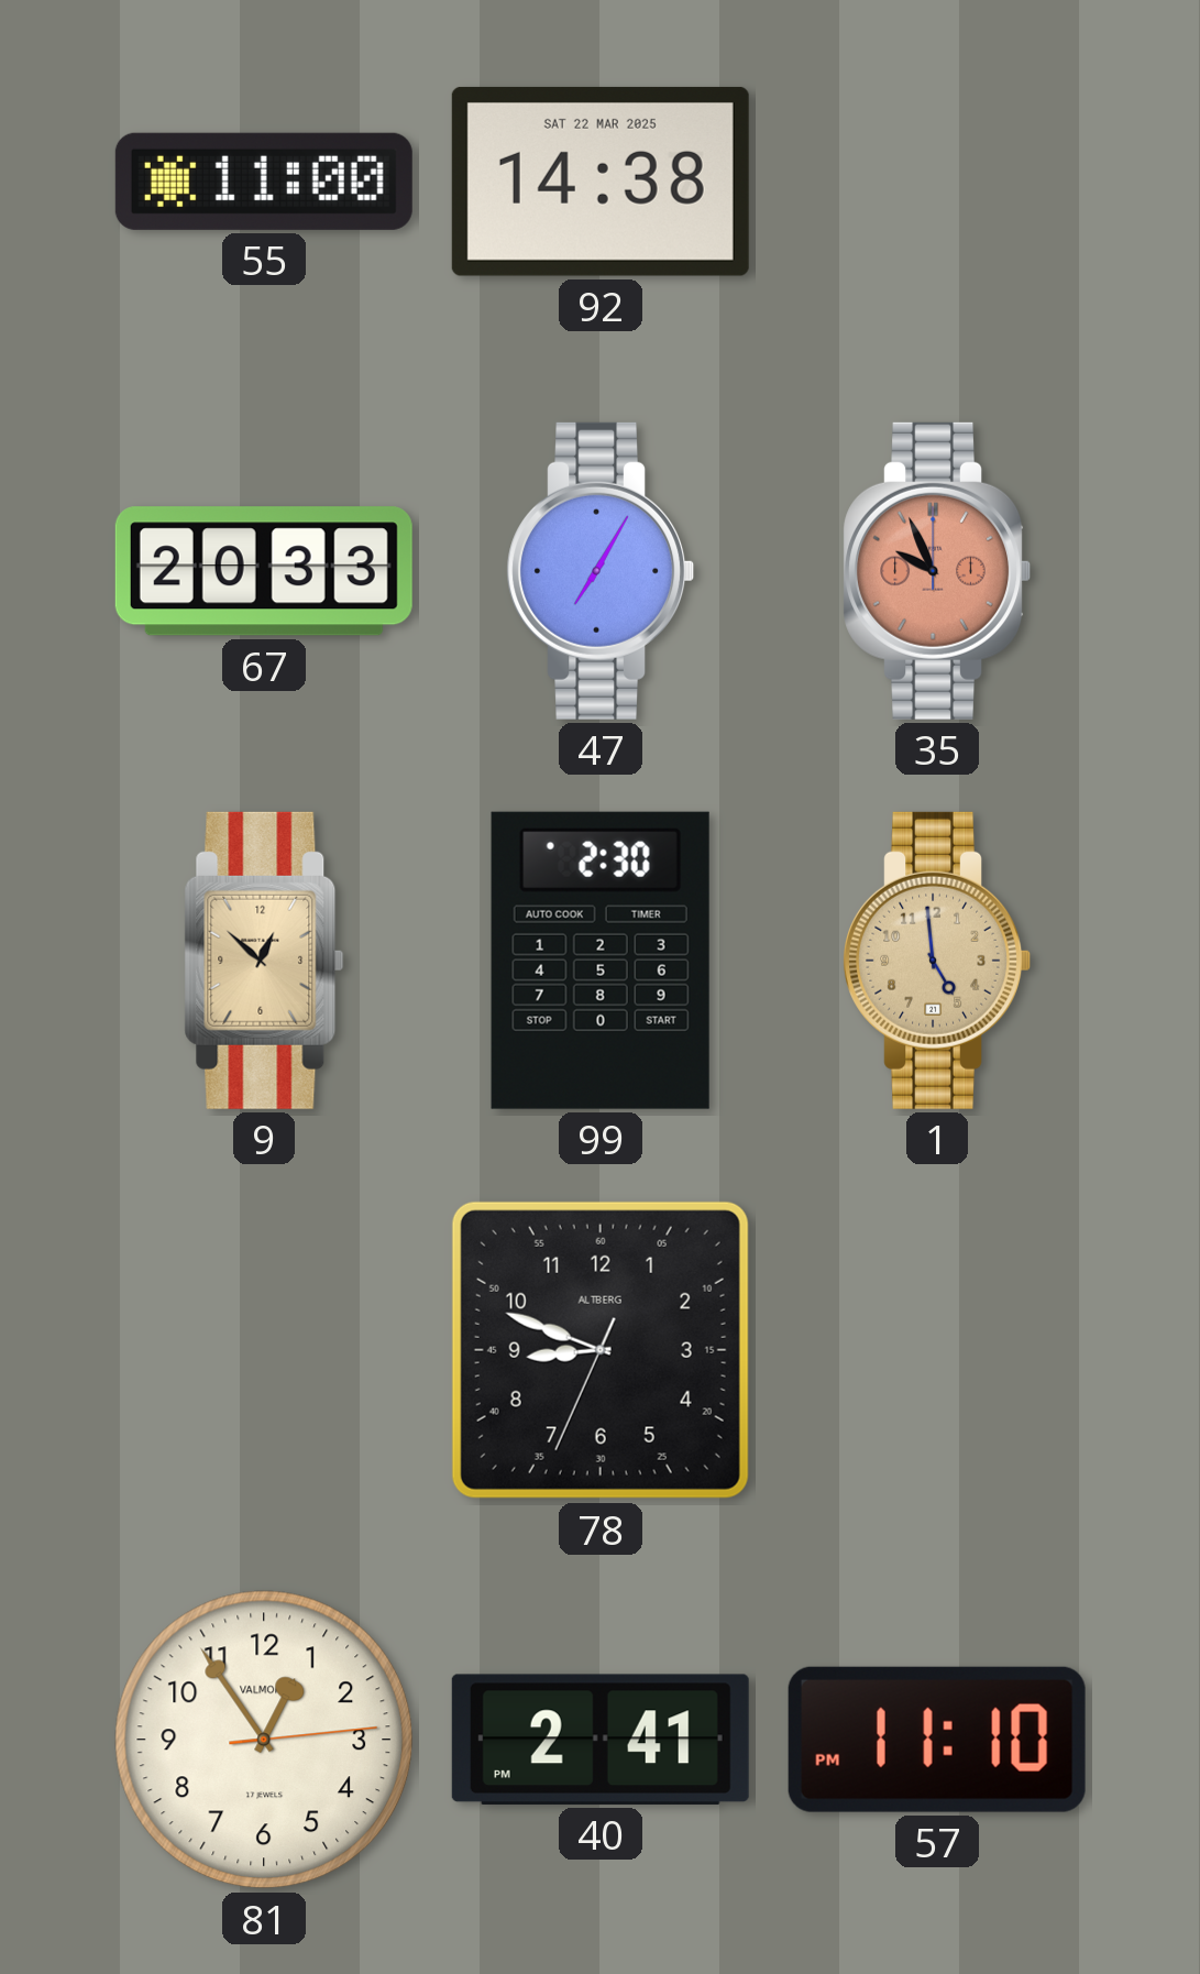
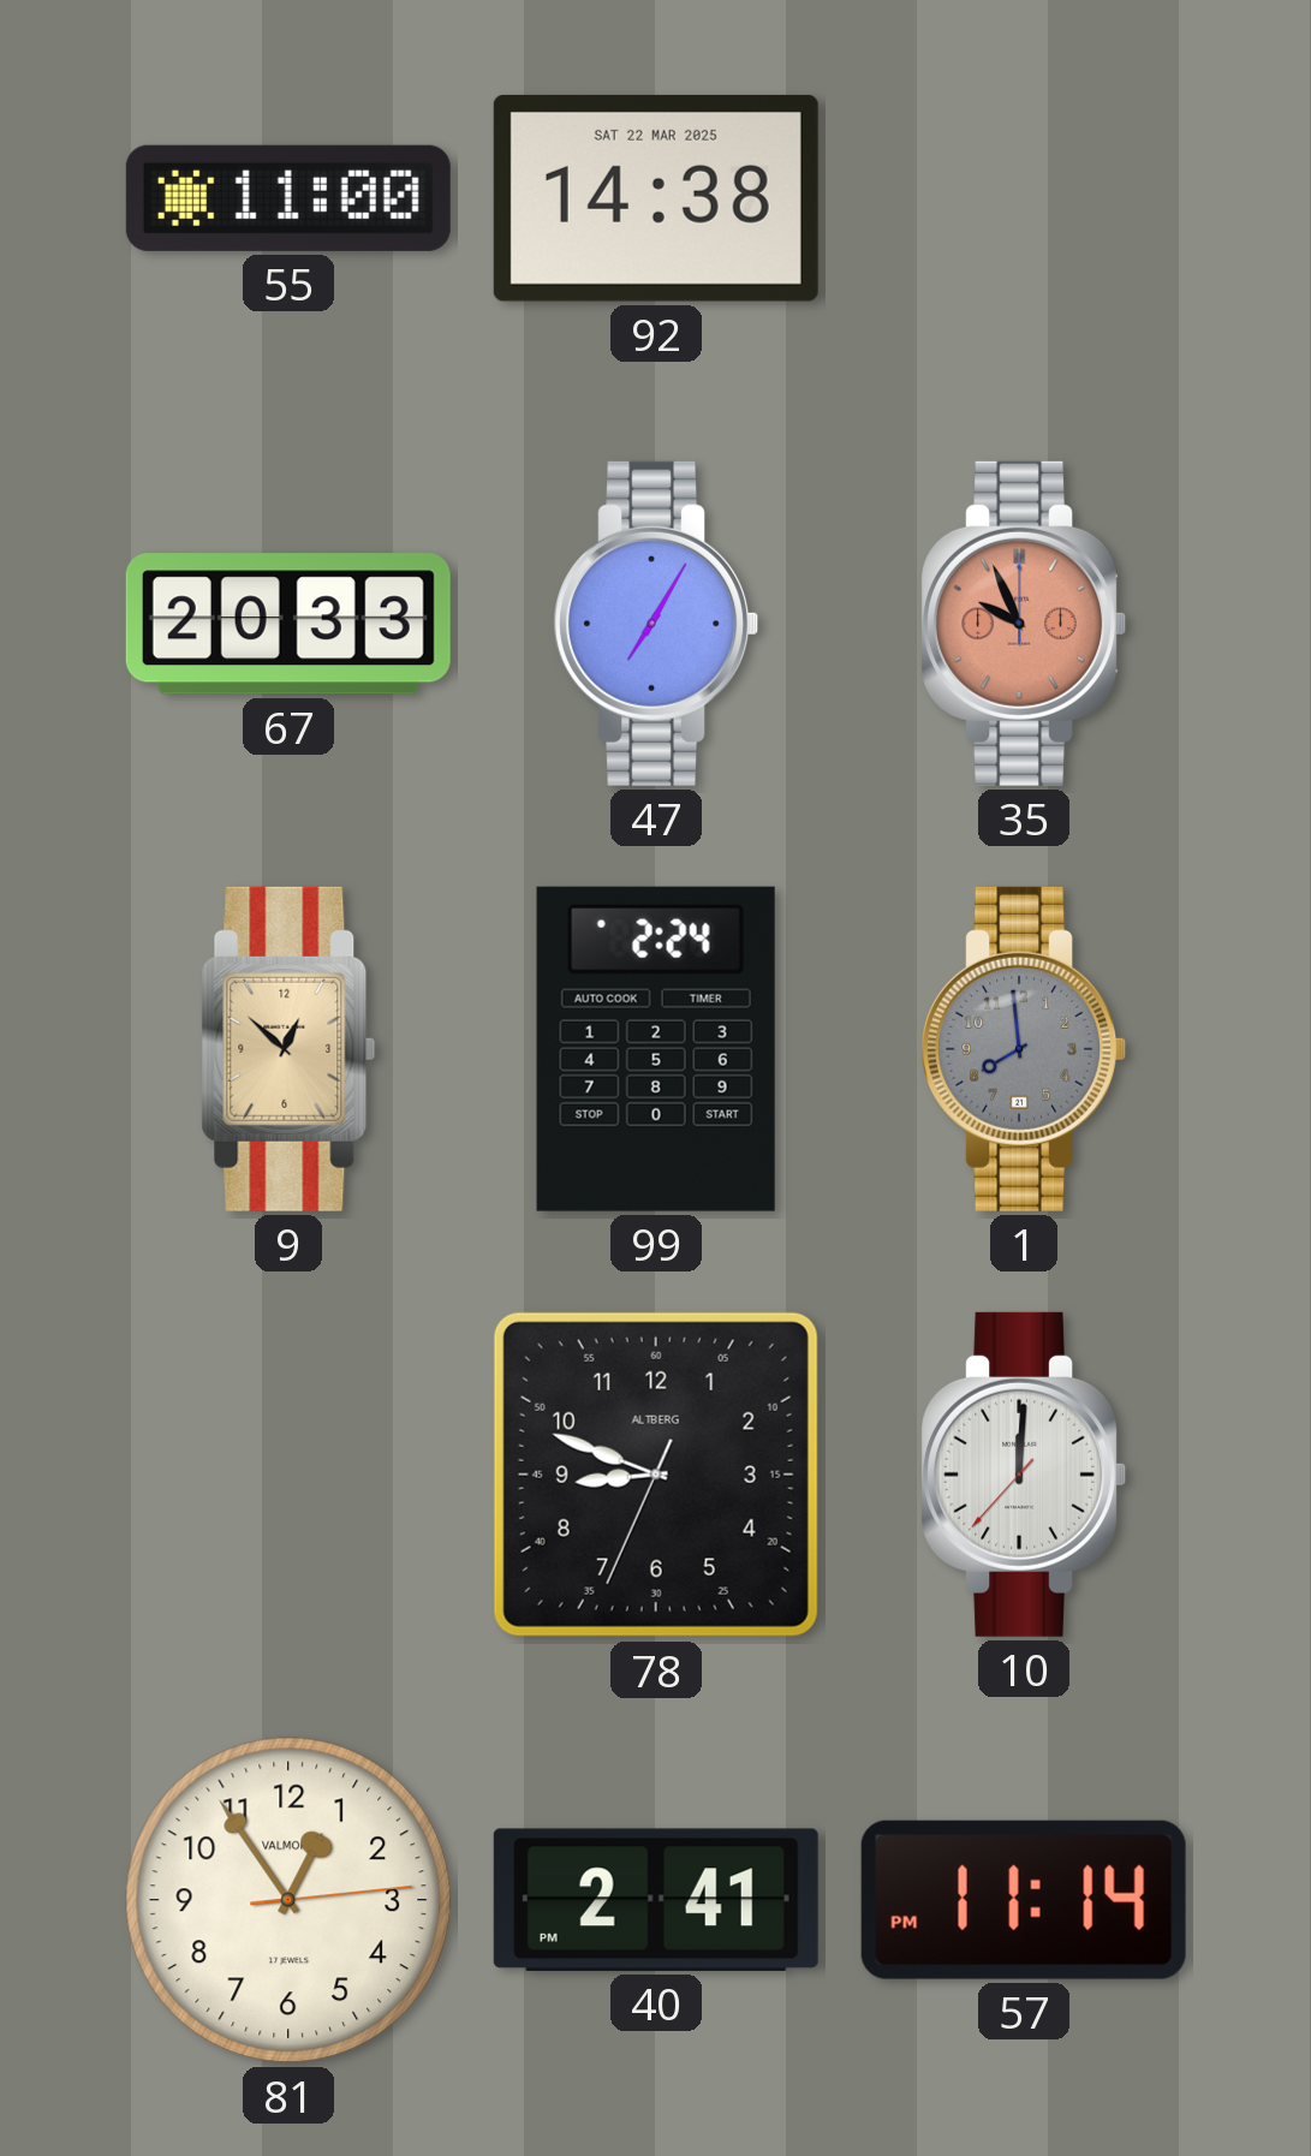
99: 2:30 -> 2:24 (656, 1049)
1: 4:59 -> 7:59 (1024, 1049)
1 dial: champagne -> grey (1024, 1049)
10: none -> 12:00 (1024, 1475)
57: 11:10 -> 11:14 (1024, 1900)
